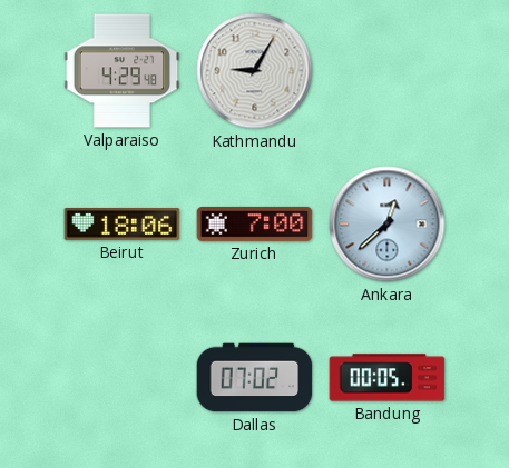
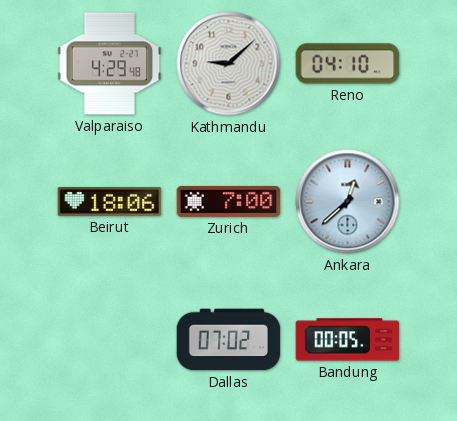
Kathmandu: 9:05 -> 9:08 (229, 64)
Reno: none -> 04:10 (348, 64)
